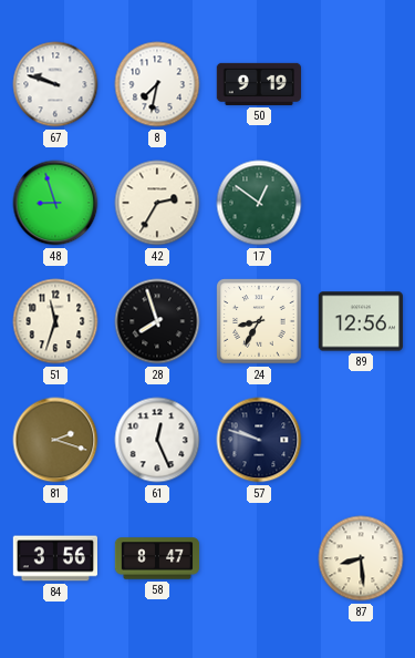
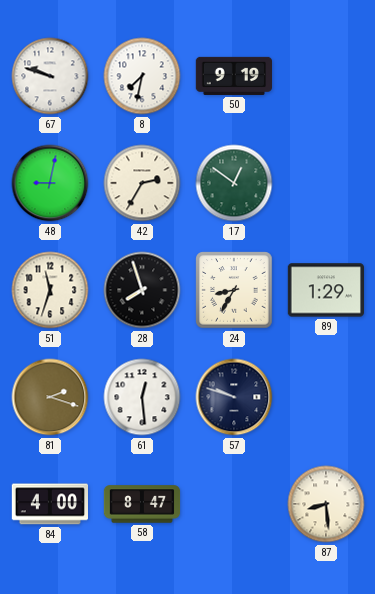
48: 8:57 -> 9:02 (50, 183)
89: 12:56 -> 1:29 (325, 290)
61: 12:26 -> 12:29 (142, 397)
84: 3:56 -> 4:00 (49, 504)
